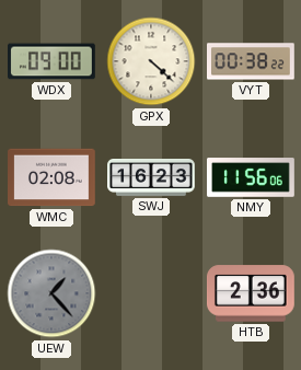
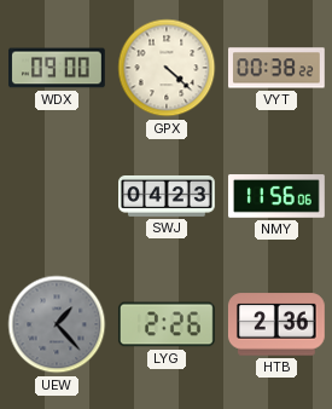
WMC: 02:08 -> none (53, 177)
SWJ: 16:23 -> 04:23 (168, 197)
LYG: none -> 2:26 (167, 324)
